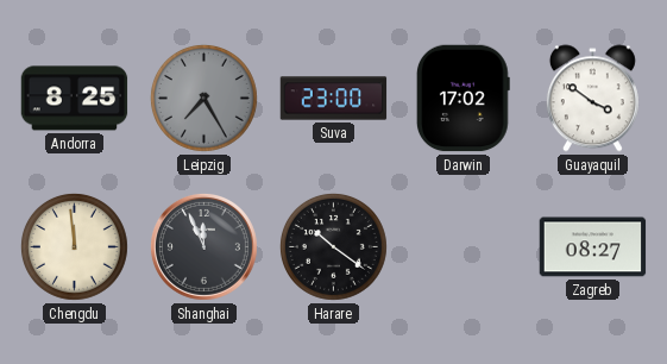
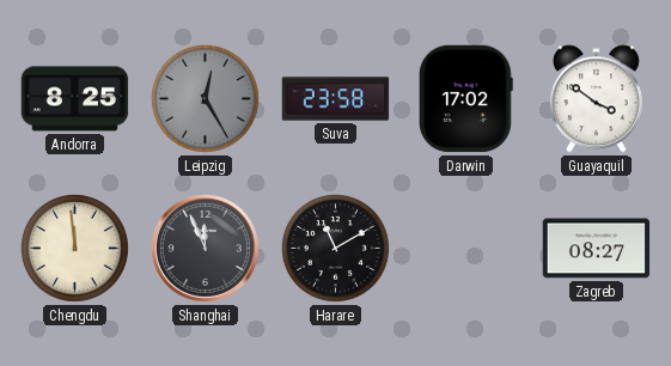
Leipzig: 7:25 -> 12:25 (205, 98)
Suva: 23:00 -> 23:58 (336, 99)
Harare: 10:21 -> 11:10 (335, 248)
